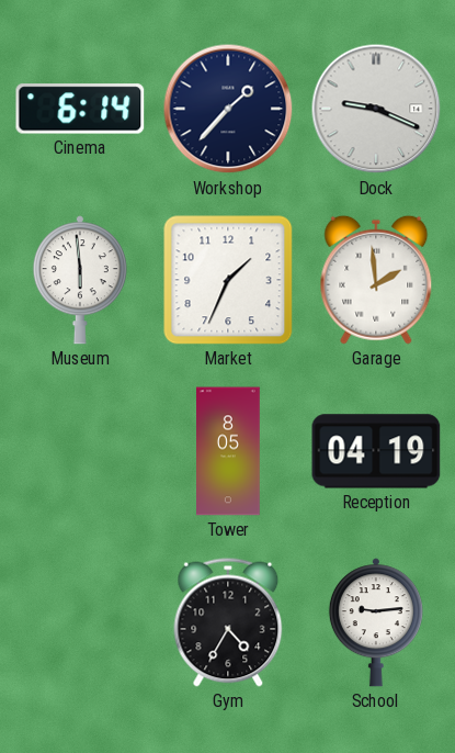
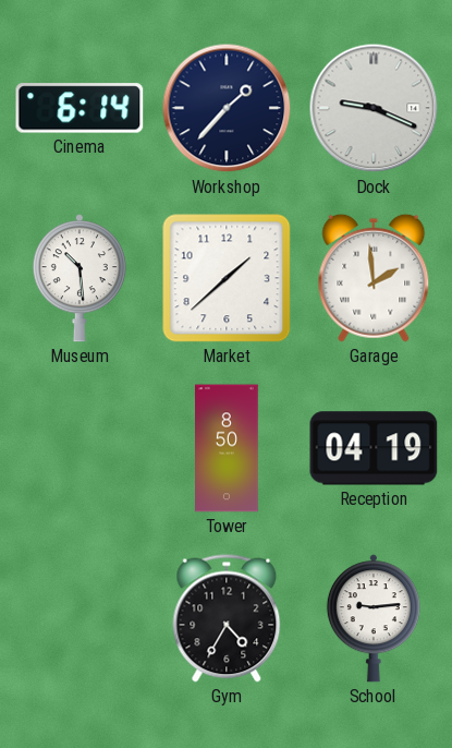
Museum: 5:59 -> 10:29 (80, 278)
Market: 1:34 -> 1:38 (227, 278)
Tower: 8:05 -> 8:50 (227, 448)
